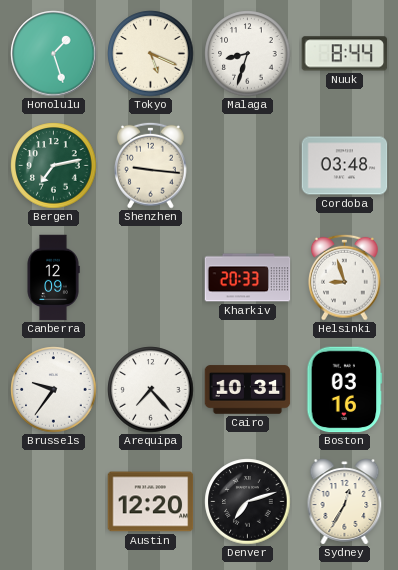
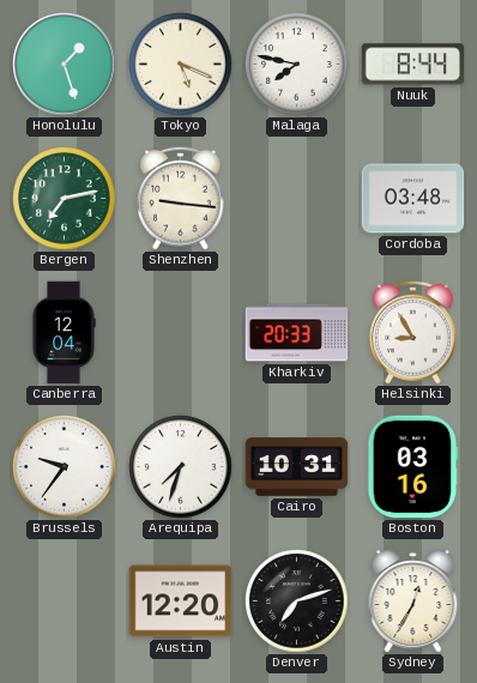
Malaga: 8:33 -> 7:47 (297, 65)
Canberra: 12:09 -> 12:04 (64, 333)
Helsinki: 8:57 -> 8:55 (413, 332)
Arequipa: 7:23 -> 7:33 (181, 467)
